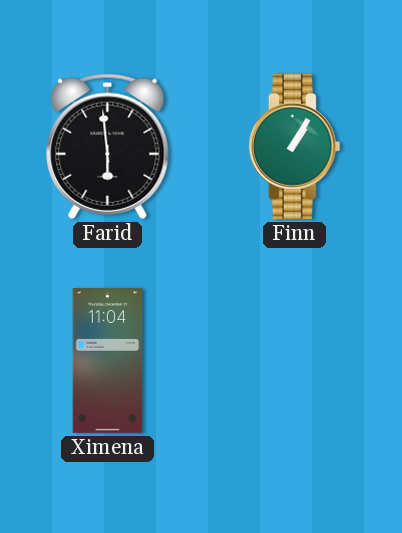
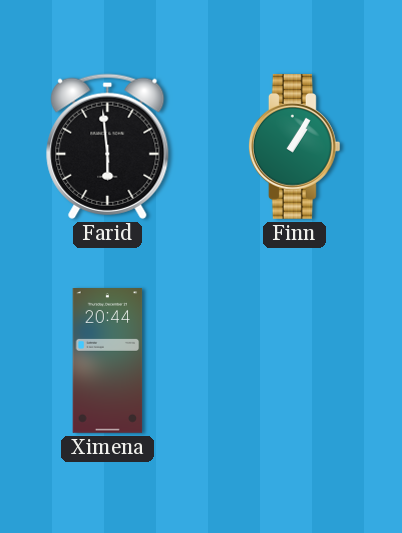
Ximena: 11:04 -> 20:44 (108, 361)
